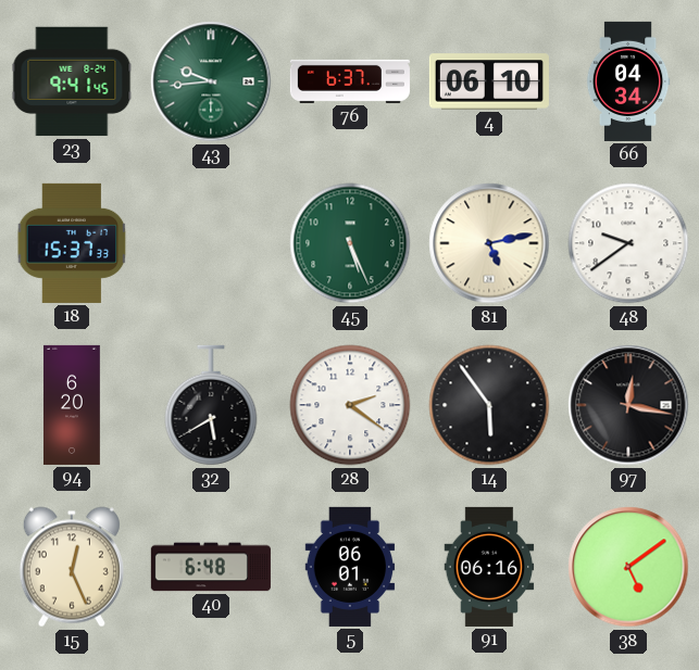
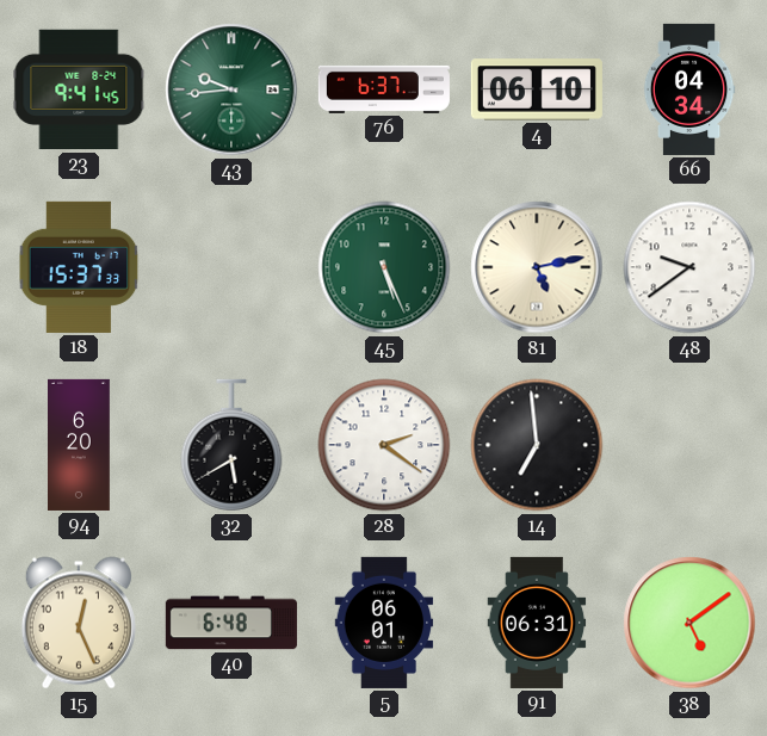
14: 5:54 -> 6:59 (537, 445)
97: 12:17 -> none (628, 405)
91: 06:16 -> 06:31 (537, 623)
